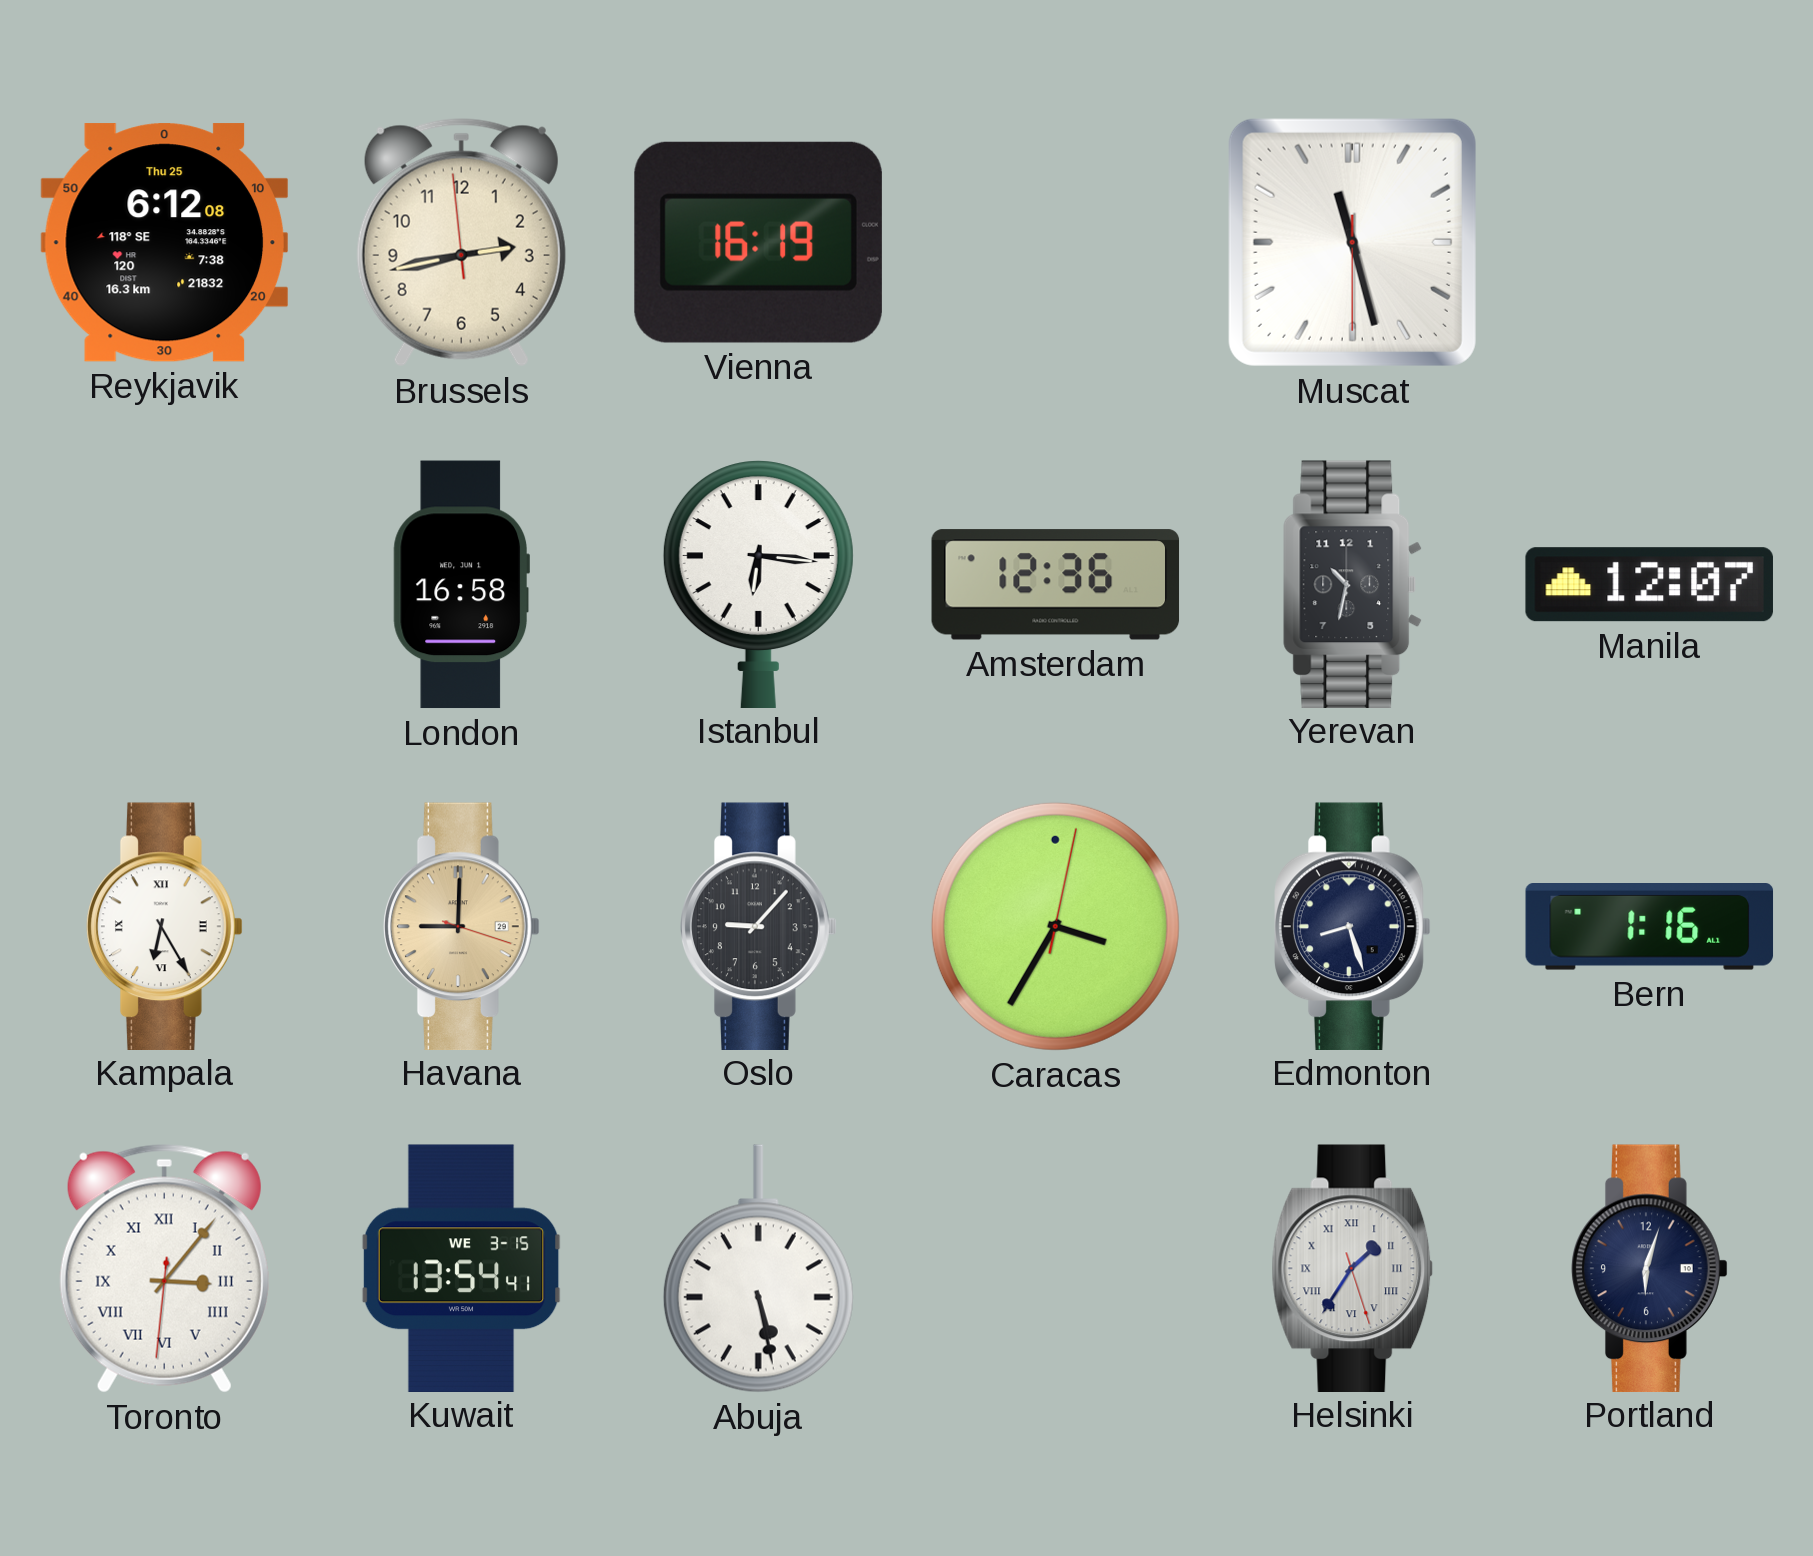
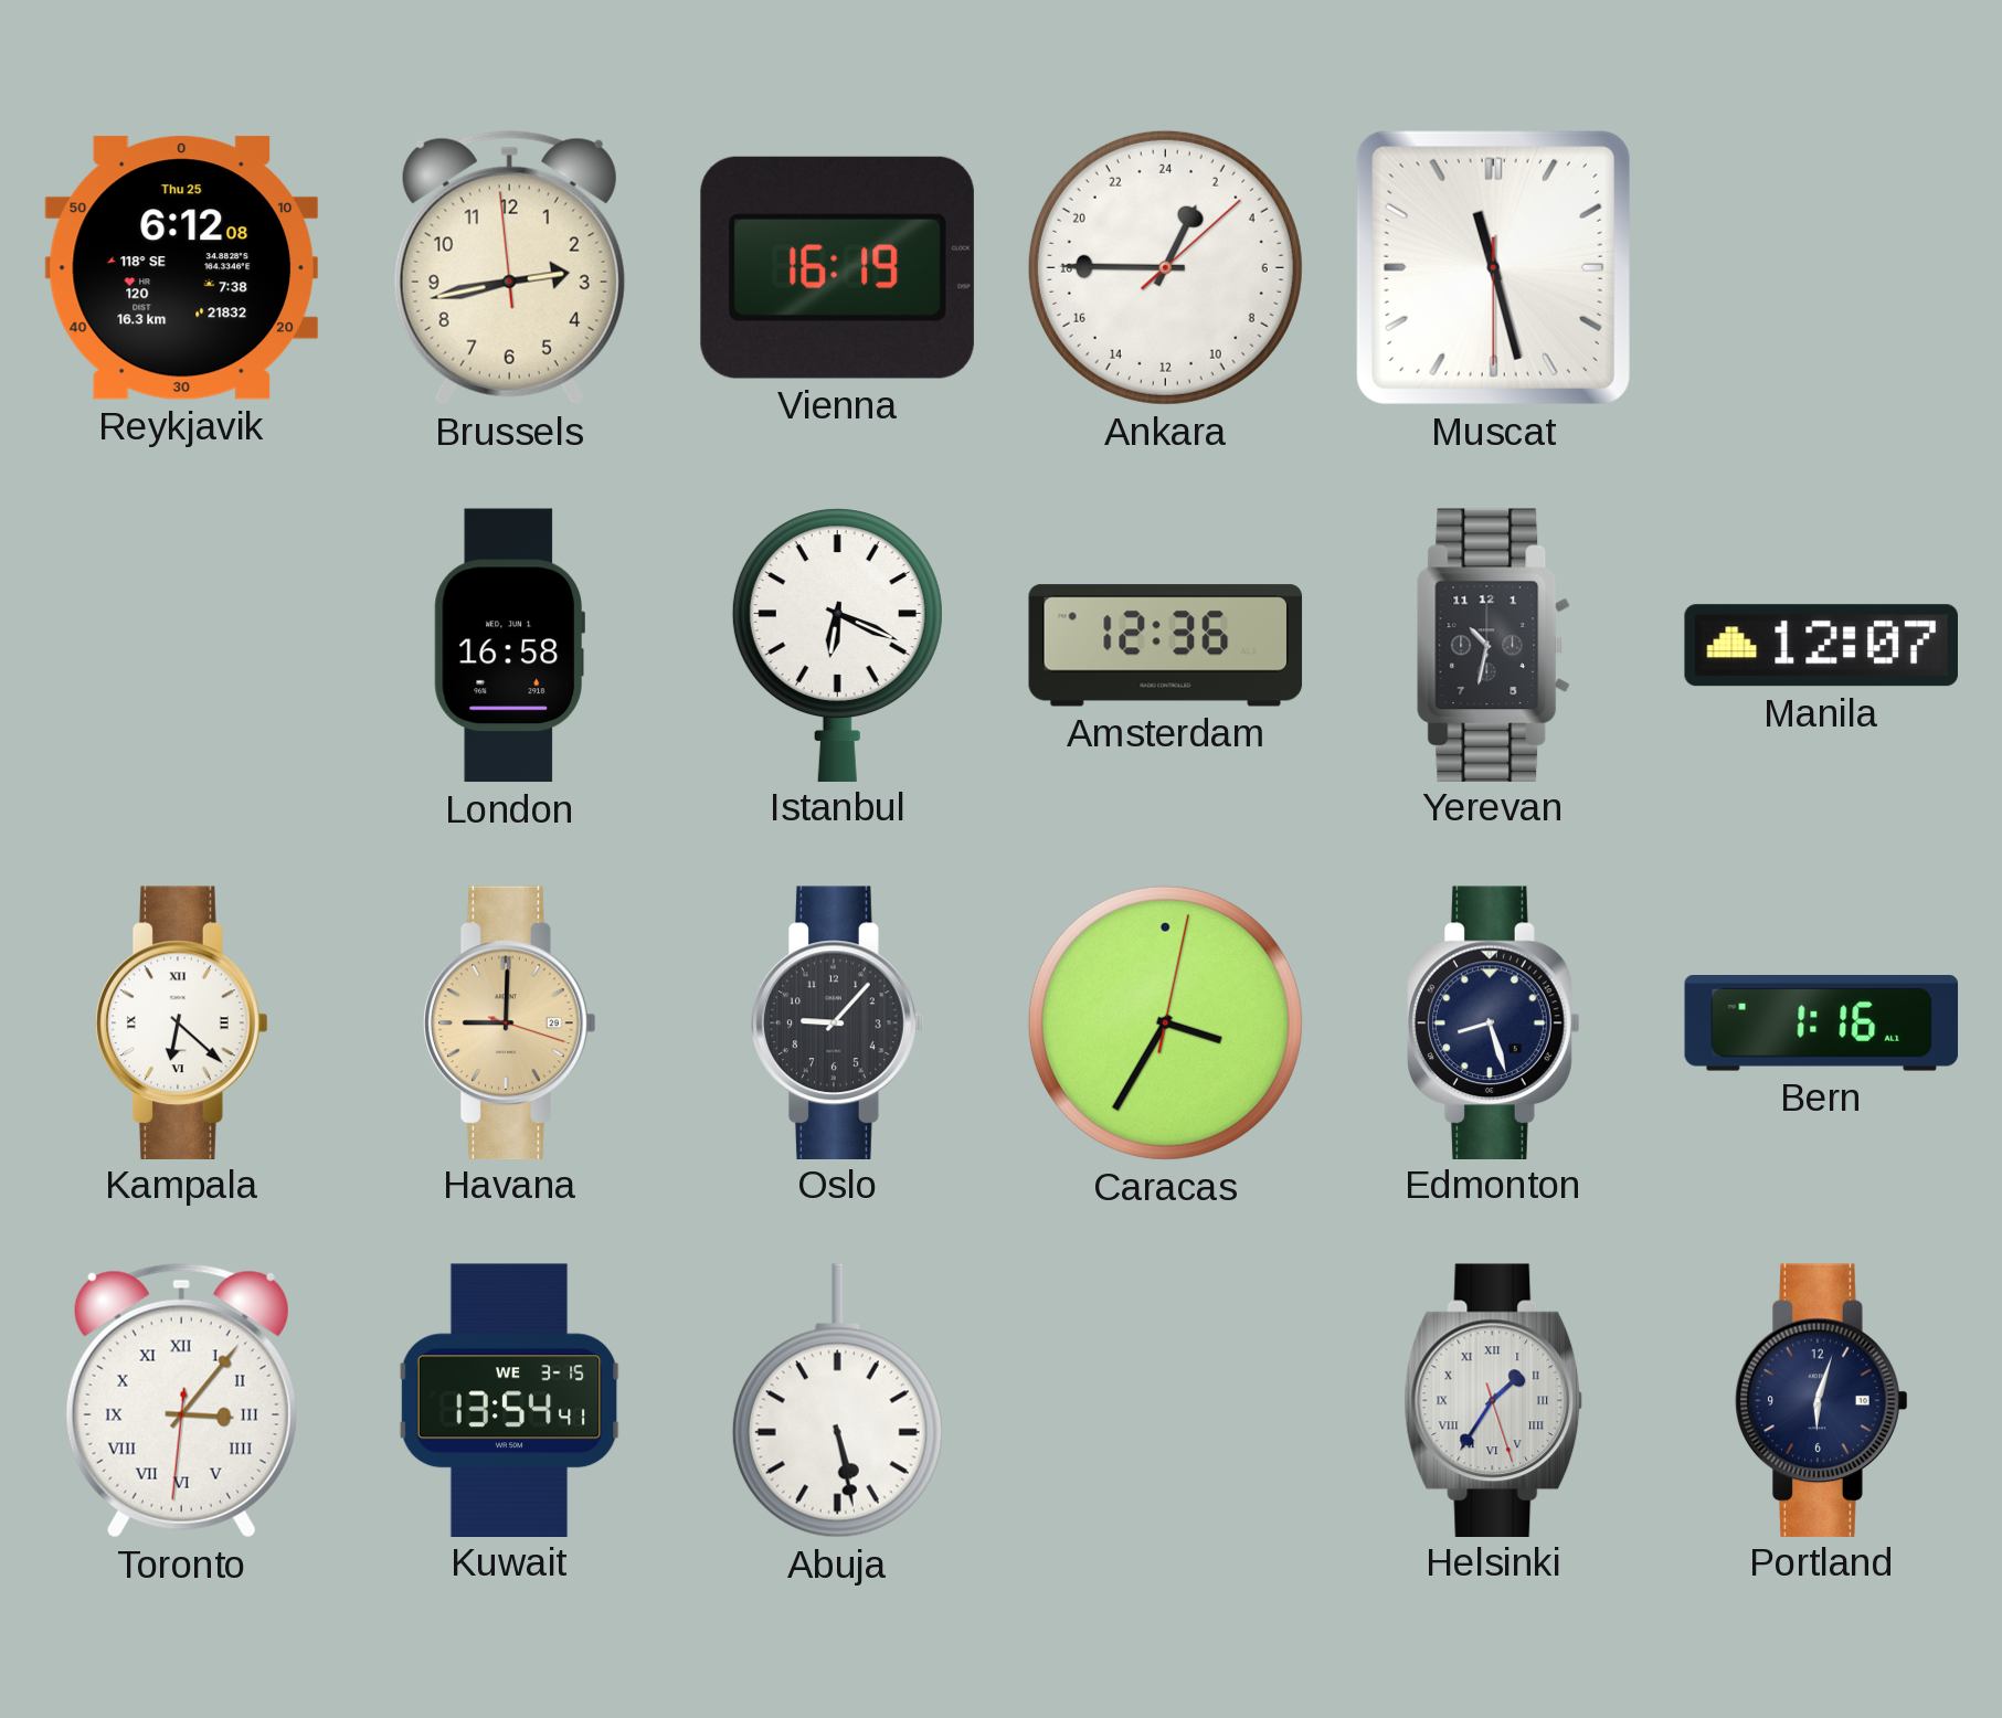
Ankara: none -> 1:45 (1165, 267)
Istanbul: 6:16 -> 6:19 (837, 645)
Kampala: 6:25 -> 6:22 (182, 1022)
